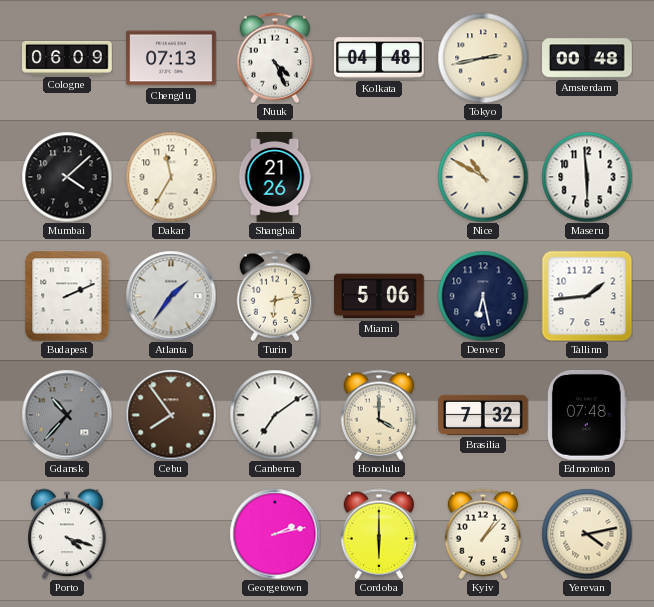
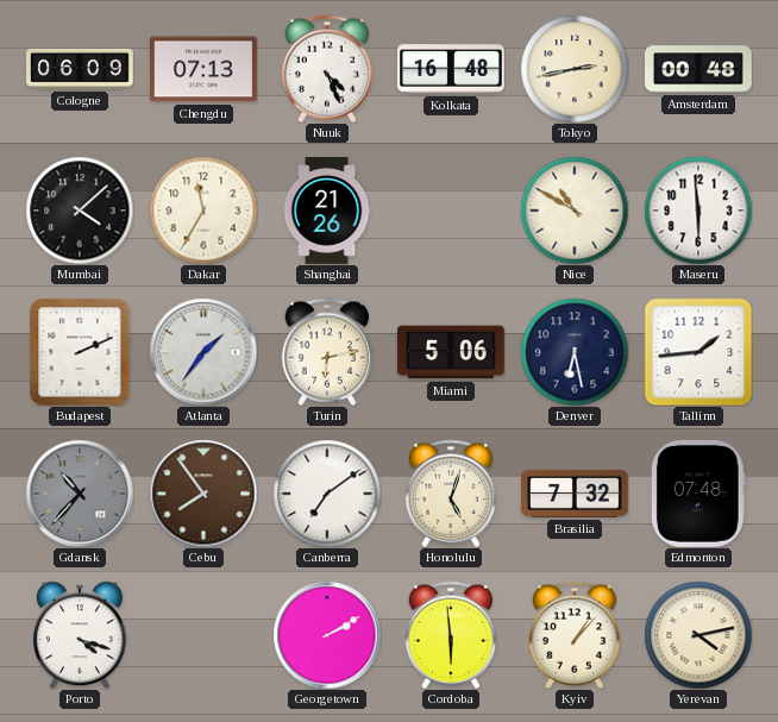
Kolkata: 04:48 -> 16:48 (452, 69)
Honolulu: 4:00 -> 5:03 (451, 494)
Georgetown: 2:13 -> 2:10 (327, 635)
Cordoba: 6:00 -> 5:59 (451, 635)
